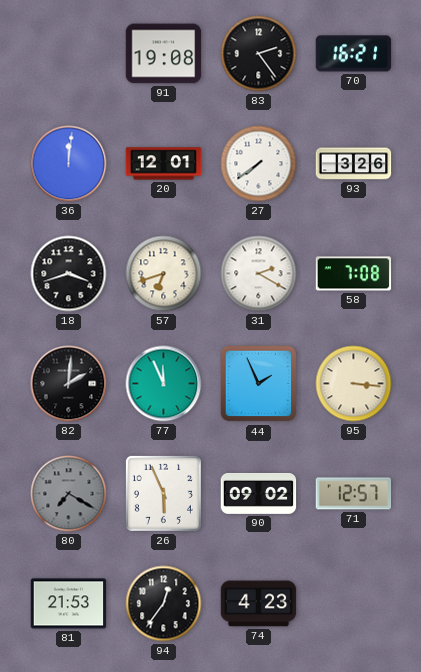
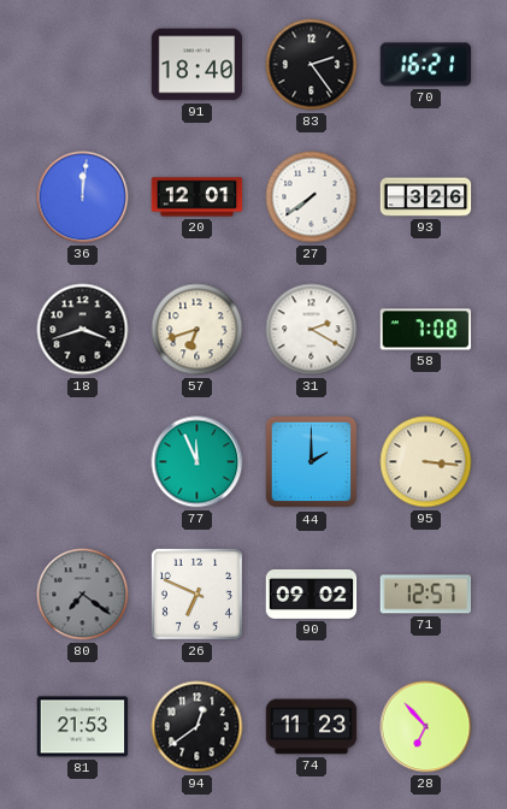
91: 19:08 -> 18:40 (198, 65)
82: 2:01 -> none (69, 384)
44: 1:56 -> 2:00 (312, 462)
80: 7:20 -> 7:21 (83, 595)
26: 5:56 -> 6:49 (196, 594)
94: 12:36 -> 12:39 (198, 727)
74: 4:23 -> 11:23 (312, 727)
28: none -> 6:53 (426, 727)
